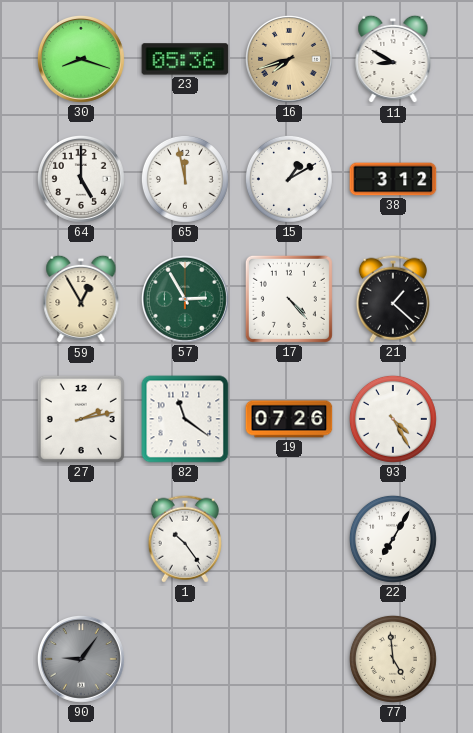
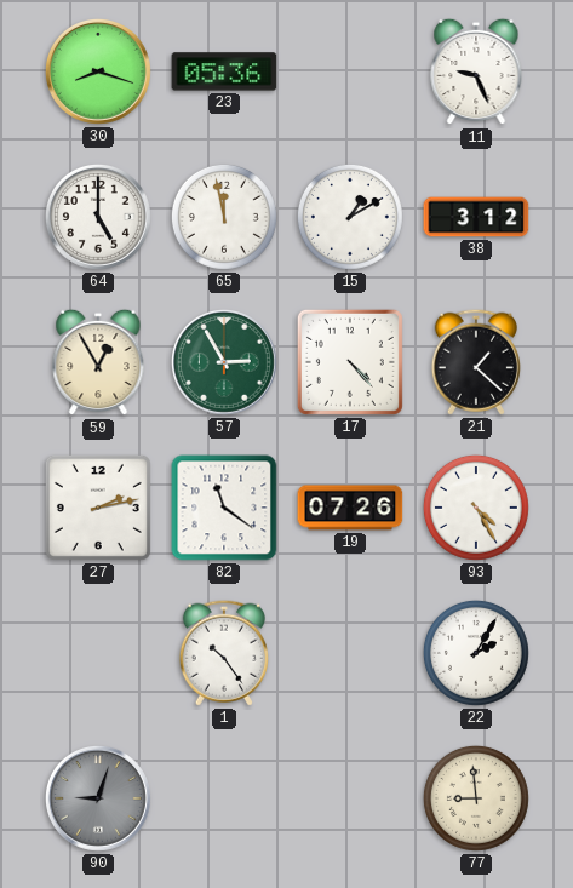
16: 7:42 -> none (289, 59)
11: 8:50 -> 9:26 (476, 71)
22: 7:05 -> 2:05 (476, 653)
90: 9:06 -> 9:03 (98, 798)
77: 4:59 -> 8:59 (476, 798)
